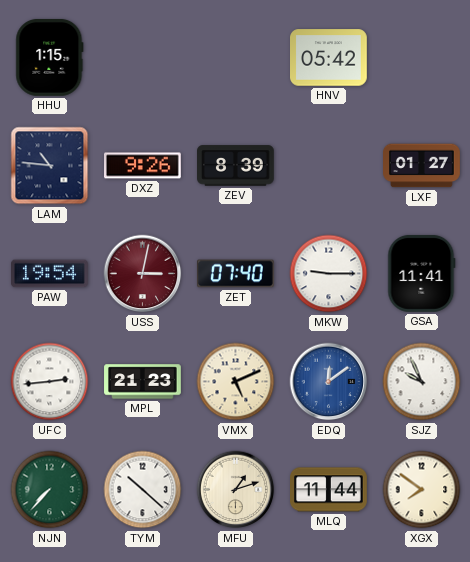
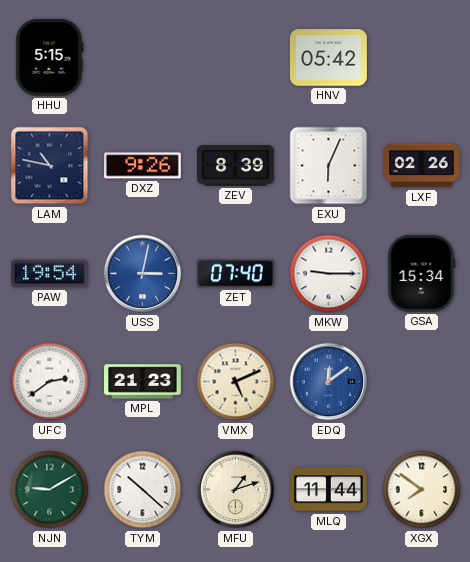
HHU: 1:15 -> 5:15 (50, 57)
LAM: 10:46 -> 10:47 (50, 166)
EXU: none -> 6:04 (329, 166)
LXF: 01:27 -> 02:26 (422, 166)
USS dial: burgundy -> blue (143, 274)
GSA: 11:41 -> 15:34 (422, 273)
UFC: 2:44 -> 2:39 (50, 382)
SJZ: 9:56 -> none (422, 382)
NJN: 7:37 -> 9:10 (50, 490)
